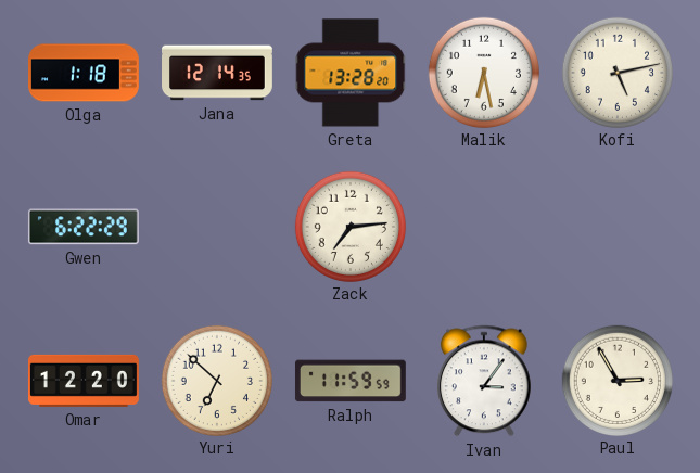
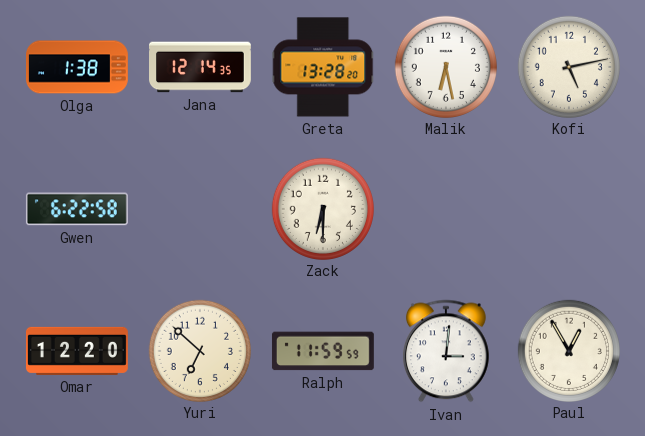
Olga: 1:18 -> 1:38 (78, 67)
Gwen: 6:22:29 -> 6:22:58 (77, 209)
Zack: 7:14 -> 6:30 (322, 208)
Ivan: 3:06 -> 3:01 (446, 351)
Paul: 2:55 -> 12:55 (568, 350)
